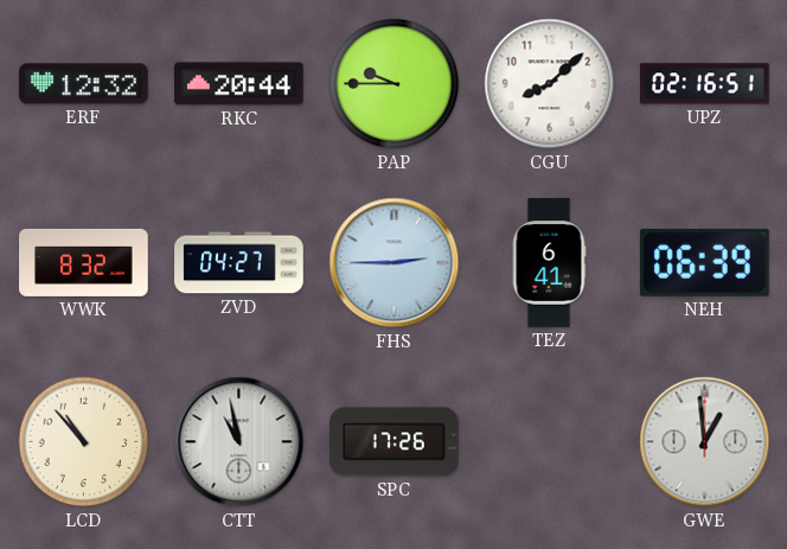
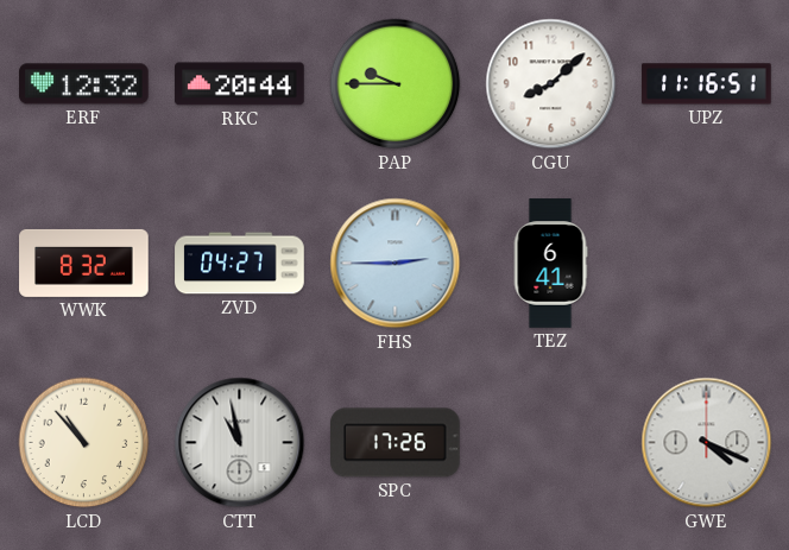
UPZ: 02:16 -> 11:16 (707, 84)
NEH: 06:39 -> none (704, 262)
GWE: 12:59 -> 4:19 (707, 443)
